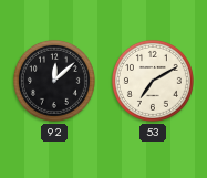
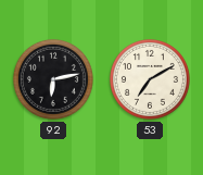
92: 12:08 -> 6:13 (53, 79)
